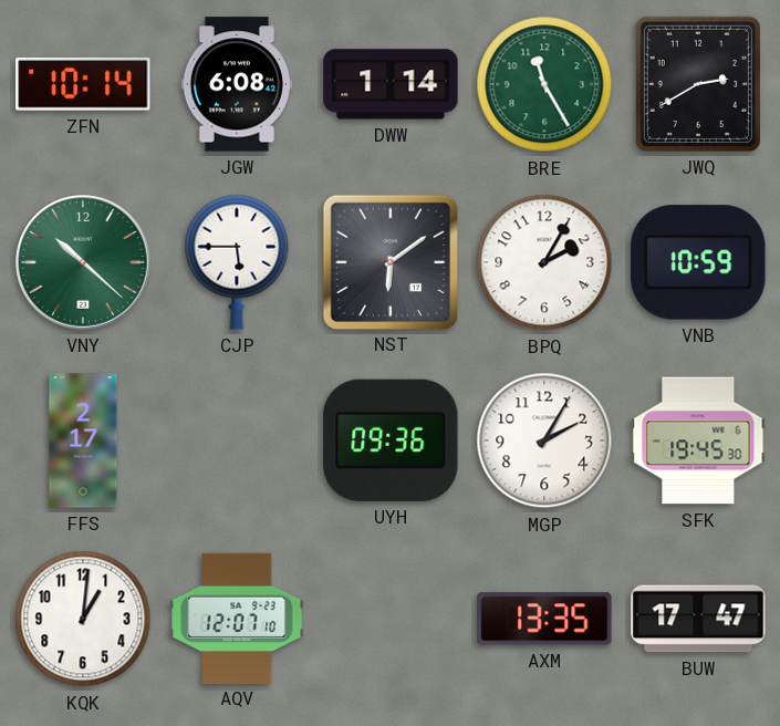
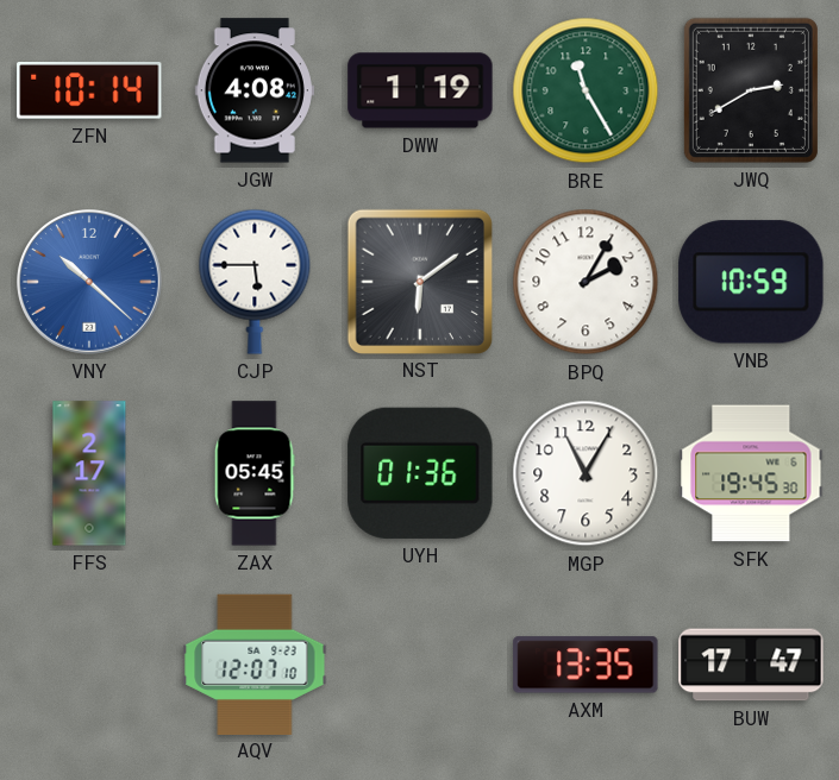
JGW: 6:08 -> 4:08 (255, 90)
DWW: 1:14 -> 1:19 (420, 90)
VNY dial: green -> blue (90, 283)
ZAX: none -> 05:45 (255, 473)
UYH: 09:36 -> 01:36 (420, 473)
MGP: 2:05 -> 11:05 (586, 473)
KQK: 1:01 -> none (83, 619)
